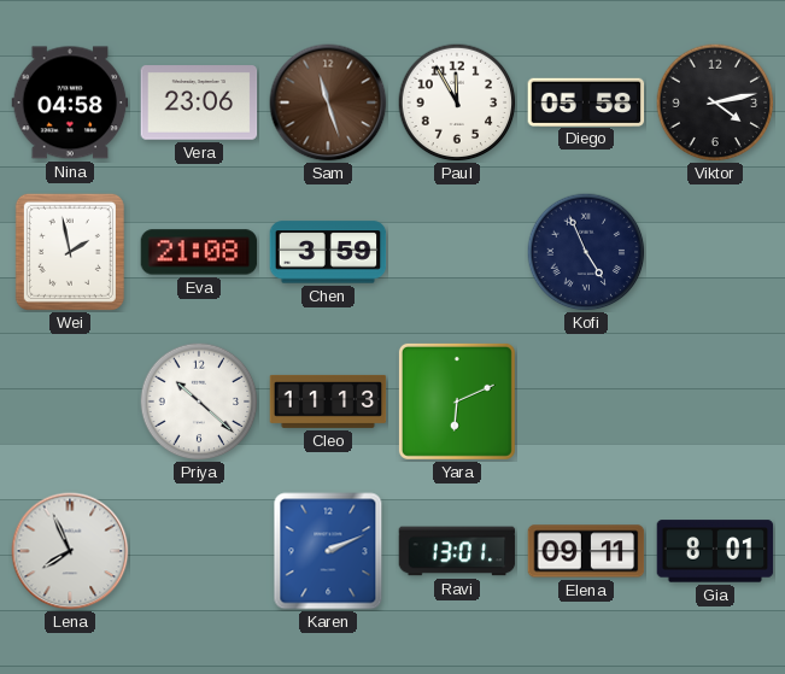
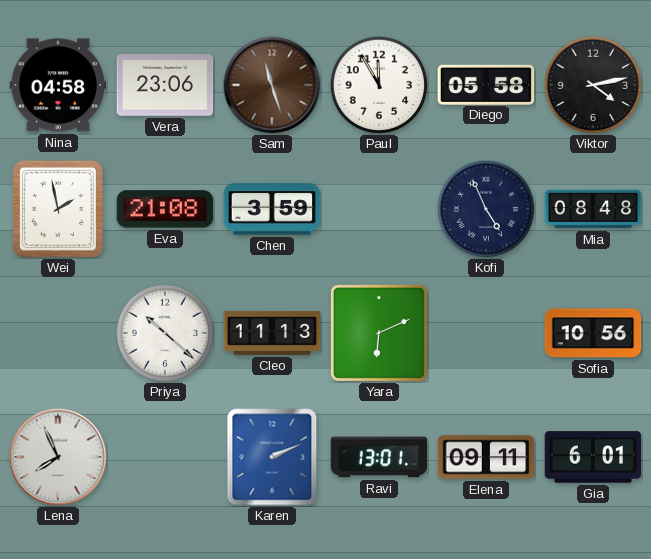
Mia: none -> 08:48 (593, 209)
Sofia: none -> 10:56 (593, 333)
Gia: 8:01 -> 6:01 (593, 457)
